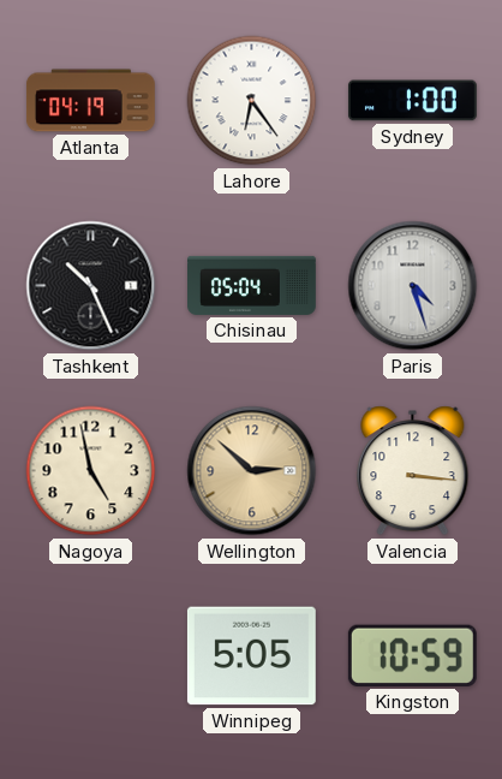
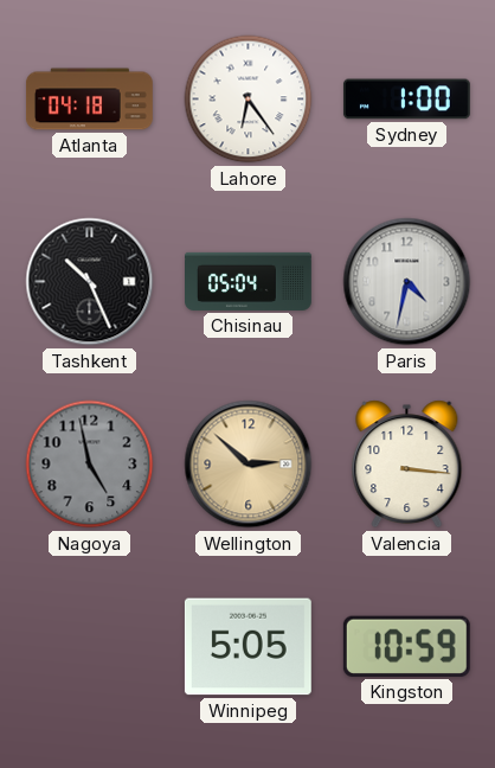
Atlanta: 04:19 -> 04:18 (89, 100)
Paris: 4:27 -> 4:32 (407, 282)
Nagoya dial: cream -> grey (90, 465)
